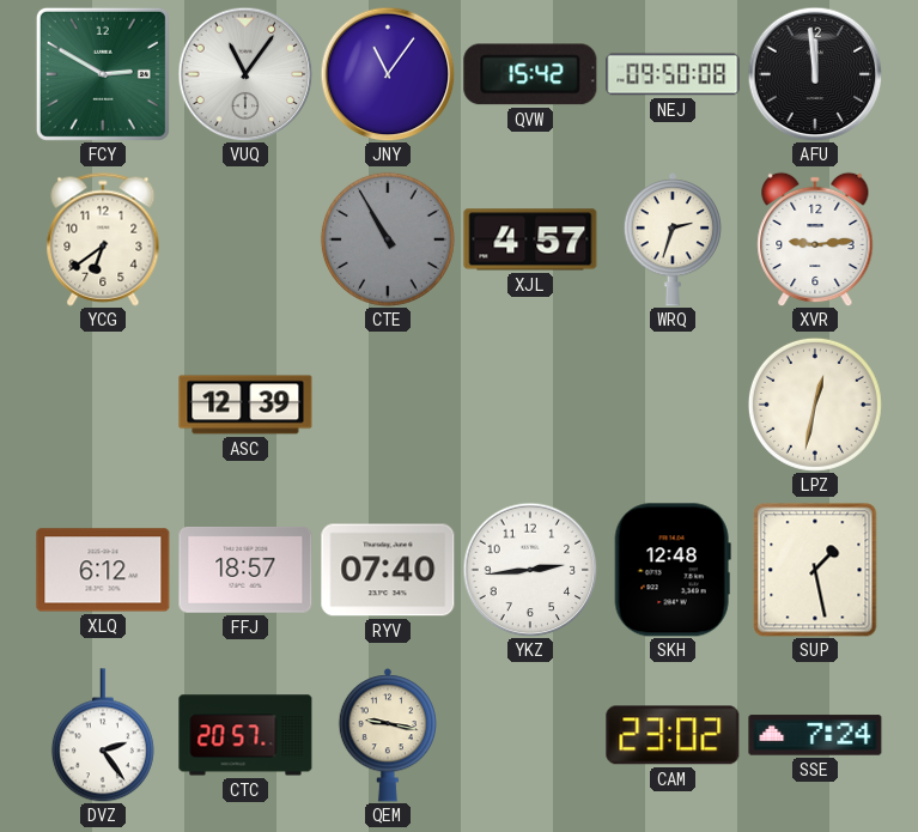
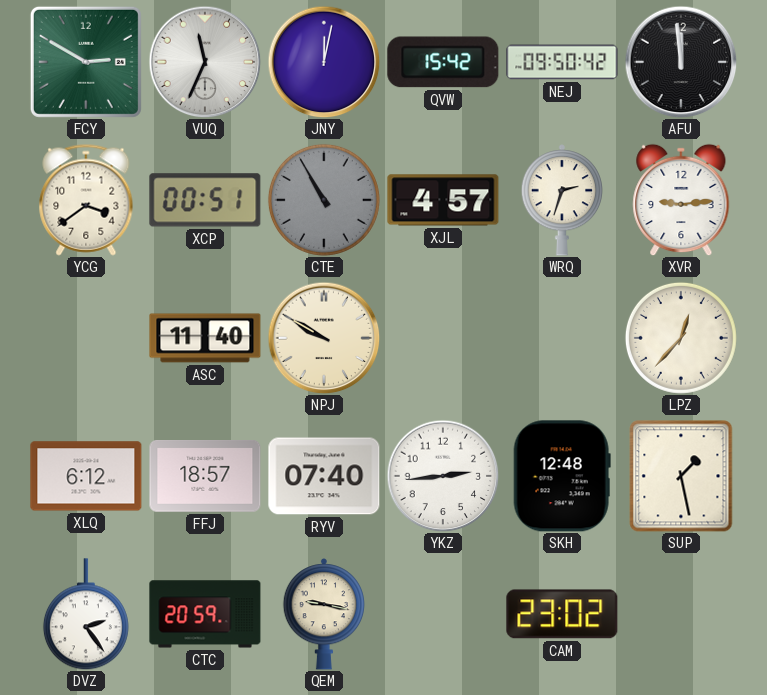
VUQ: 11:06 -> 11:34 (205, 62)
JNY: 11:06 -> 12:02 (324, 62)
NEJ: 09:50:08 -> 09:50:42 (562, 62)
YCG: 6:39 -> 3:39 (86, 200)
XCP: none -> 00:51 (205, 200)
ASC: 12:39 -> 11:40 (205, 338)
NPJ: none -> 9:50 (324, 338)
LPZ: 12:32 -> 12:37 (681, 338)
CTC: 20:57 -> 20:59 (205, 614)
SSE: 7:24 -> none (815, 735)
